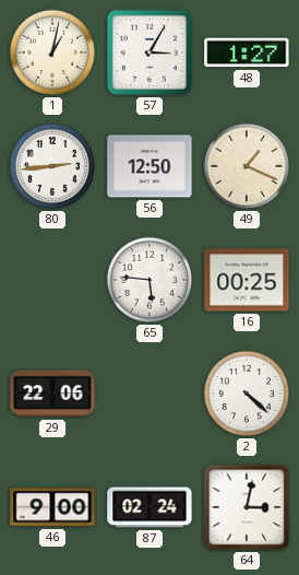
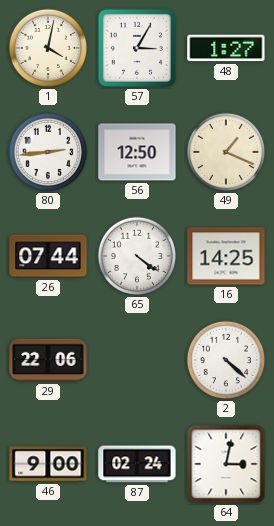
1: 1:02 -> 4:02 (48, 48)
26: none -> 07:44 (48, 256)
65: 5:46 -> 4:21 (137, 256)
16: 00:25 -> 14:25 (226, 256)
